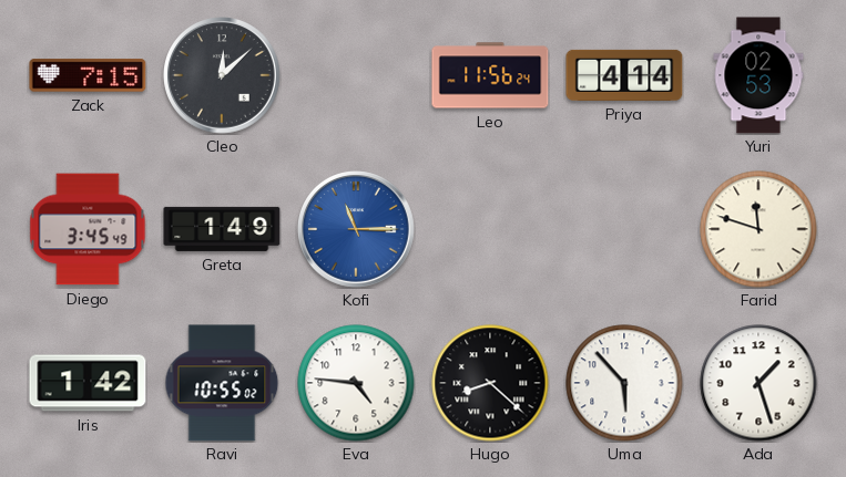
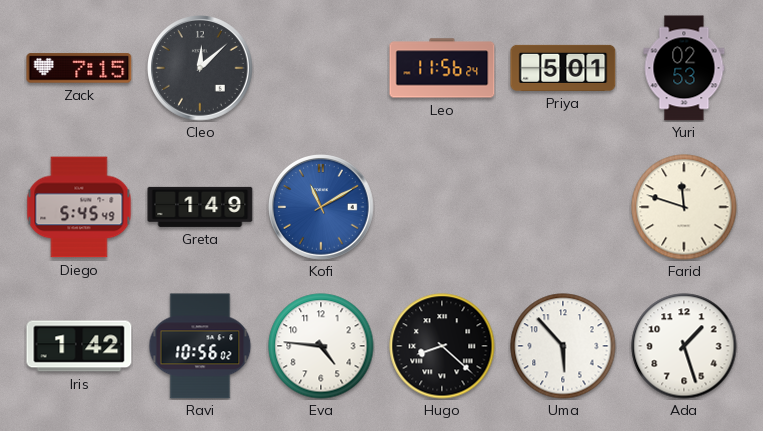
Priya: 4:14 -> 5:01 (563, 68)
Diego: 3:45 -> 5:45 (79, 207)
Kofi: 11:15 -> 11:10 (321, 207)
Ravi: 10:55 -> 10:56 (200, 346)
